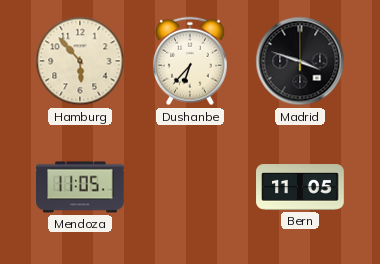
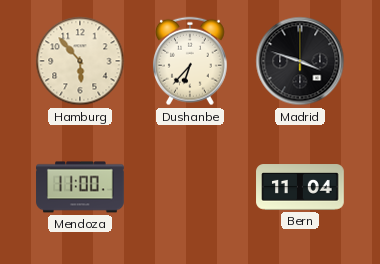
Mendoza: 11:05 -> 11:00 (80, 187)
Bern: 11:05 -> 11:04 (300, 187)
